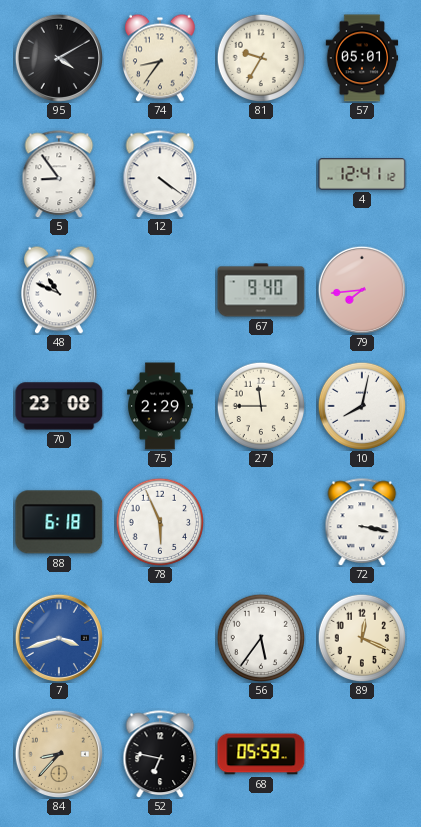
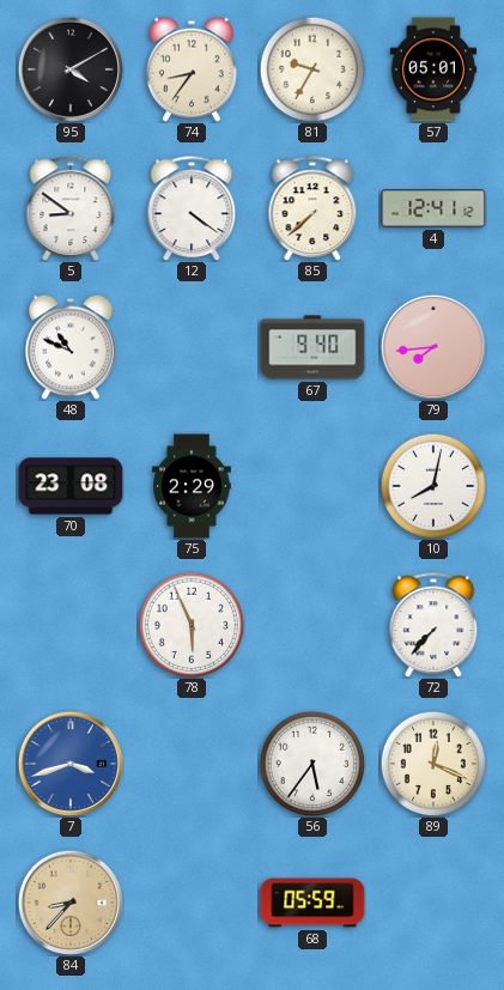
5: 8:54 -> 8:51 (71, 208)
85: none -> 7:38 (312, 208)
27: 11:45 -> none (261, 406)
88: 6:18 -> none (59, 522)
72: 3:17 -> 7:37 (433, 625)
52: 6:47 -> none (160, 754)
